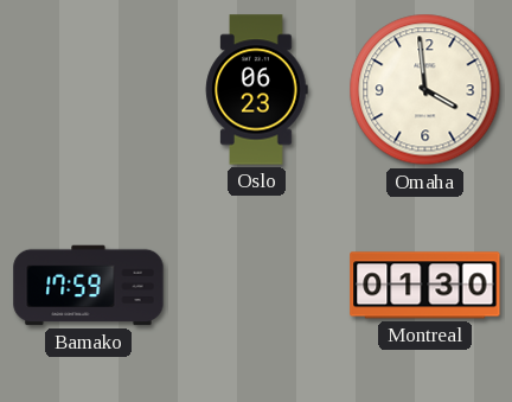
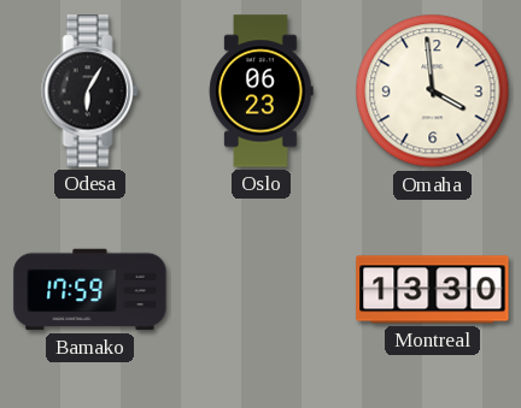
Odesa: none -> 6:05 (90, 91)
Montreal: 01:30 -> 13:30 (433, 290)
